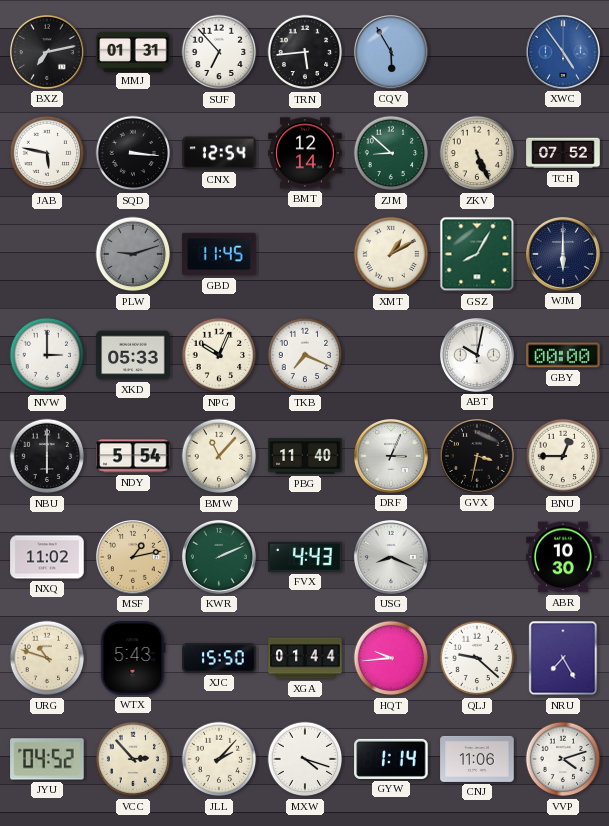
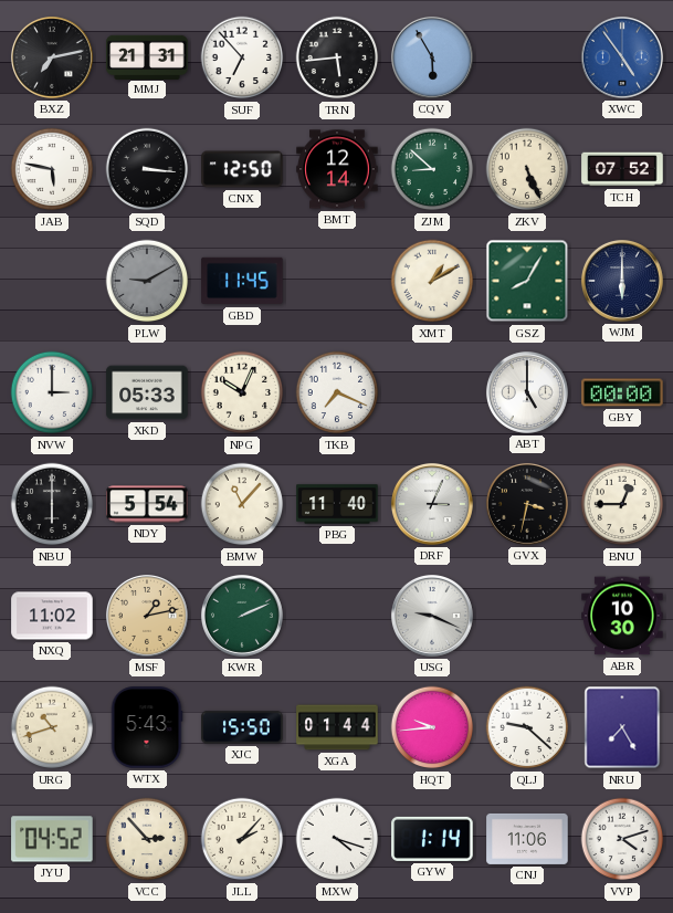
MMJ: 01:31 -> 21:31 (147, 56)
CNX: 12:54 -> 12:50 (242, 169)
PLW: 9:12 -> 9:10 (147, 281)
ABT: 10:02 -> 5:00 (527, 392)
FVX: 4:43 -> none (305, 557)
USG: 8:19 -> 9:19 (432, 616)
URG: 10:48 -> 10:42 (52, 727)
